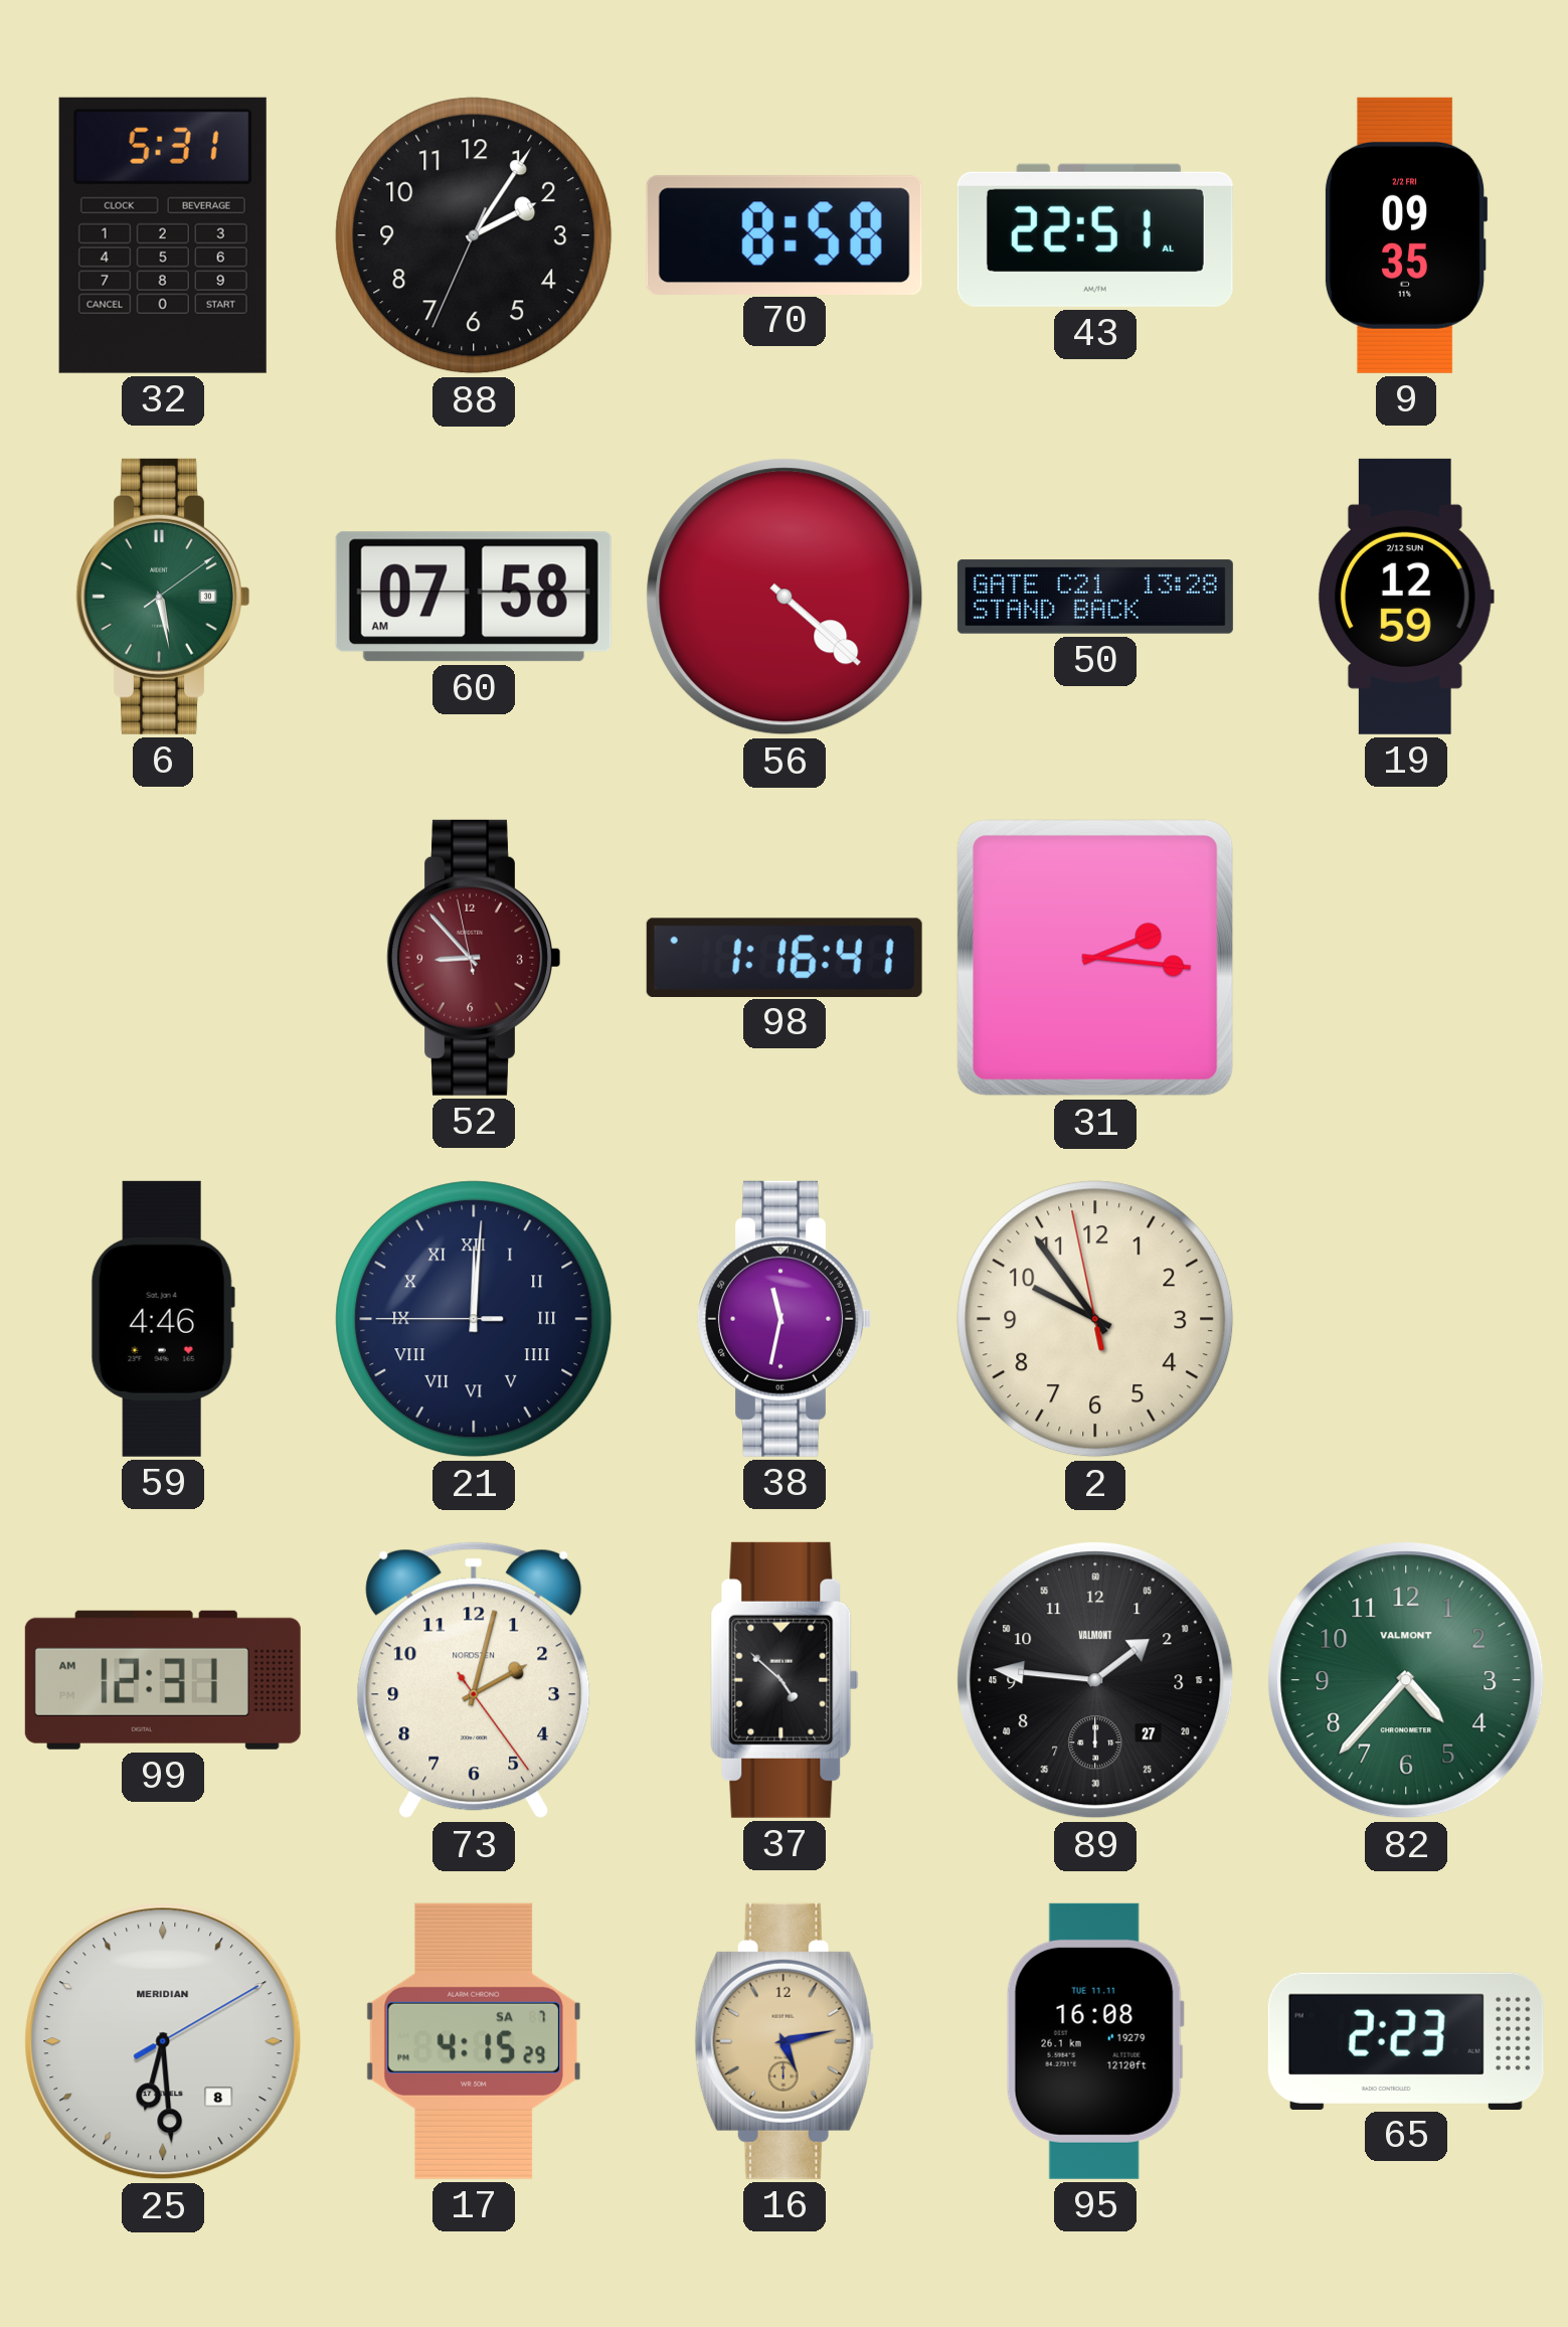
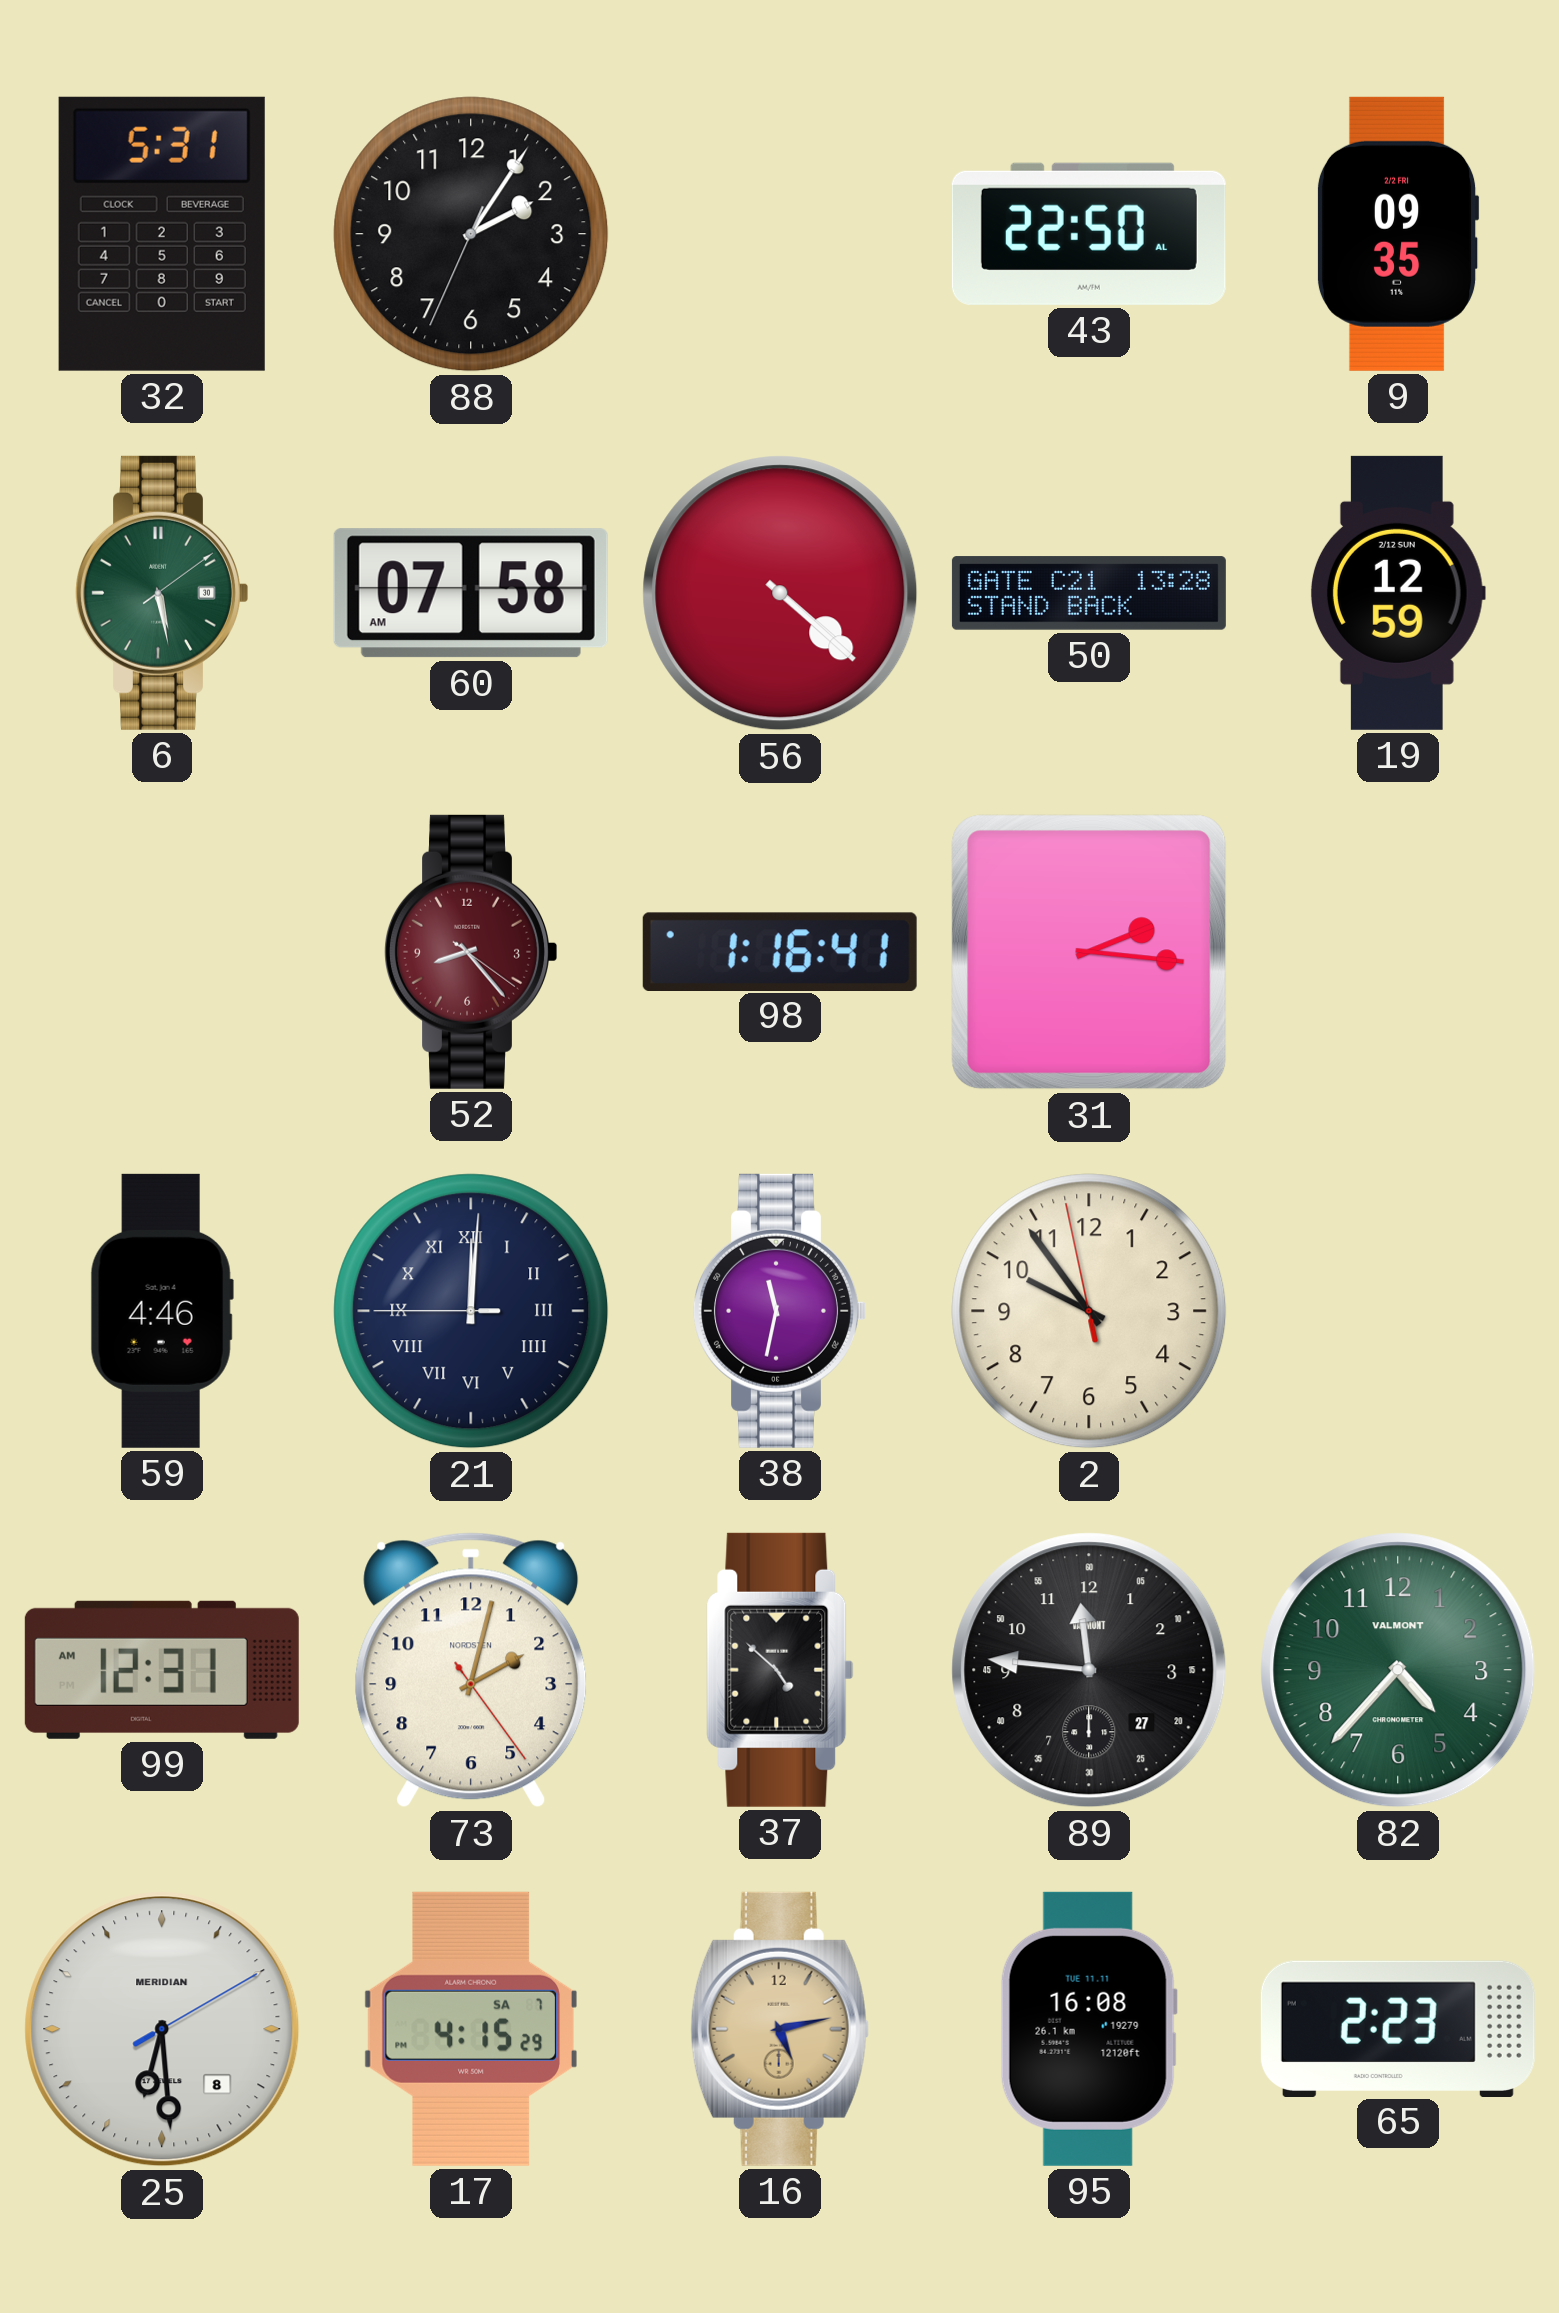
70: 8:58 -> none (785, 234)
43: 22:51 -> 22:50 (1089, 234)
52: 8:52 -> 8:23 (471, 952)
89: 1:46 -> 11:46 (1089, 1670)
